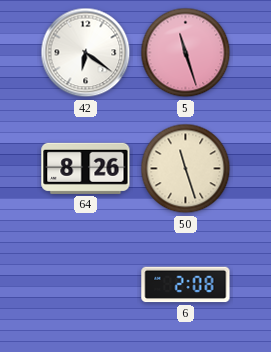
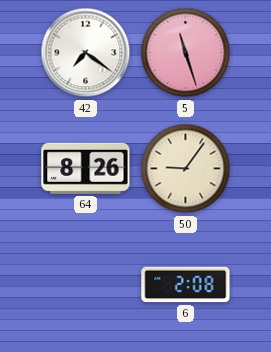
42: 6:21 -> 7:21 (86, 53)
50: 11:27 -> 9:06 (186, 169)
